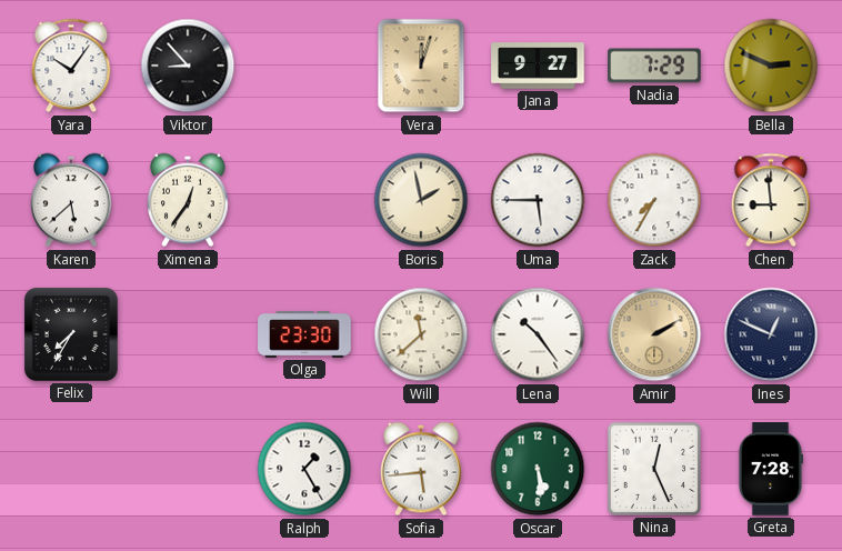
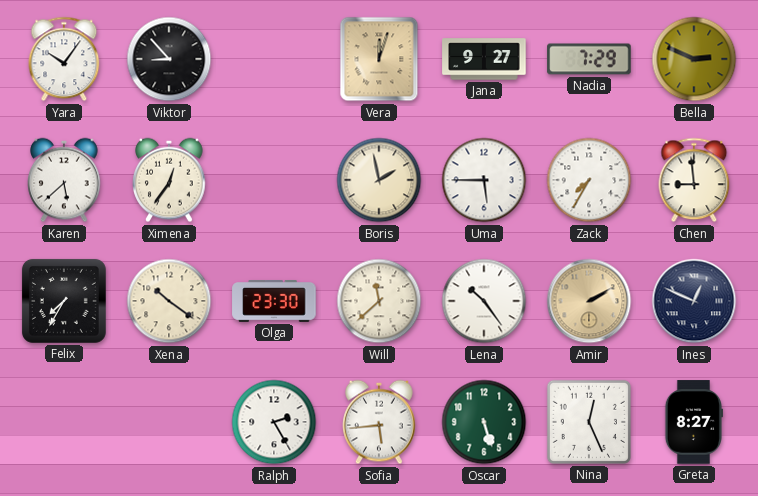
Xena: none -> 10:21 (169, 301)
Ralph: 1:25 -> 2:25 (274, 422)
Oscar: 5:29 -> 5:27 (484, 422)
Greta: 7:28 -> 8:27 (693, 422)
